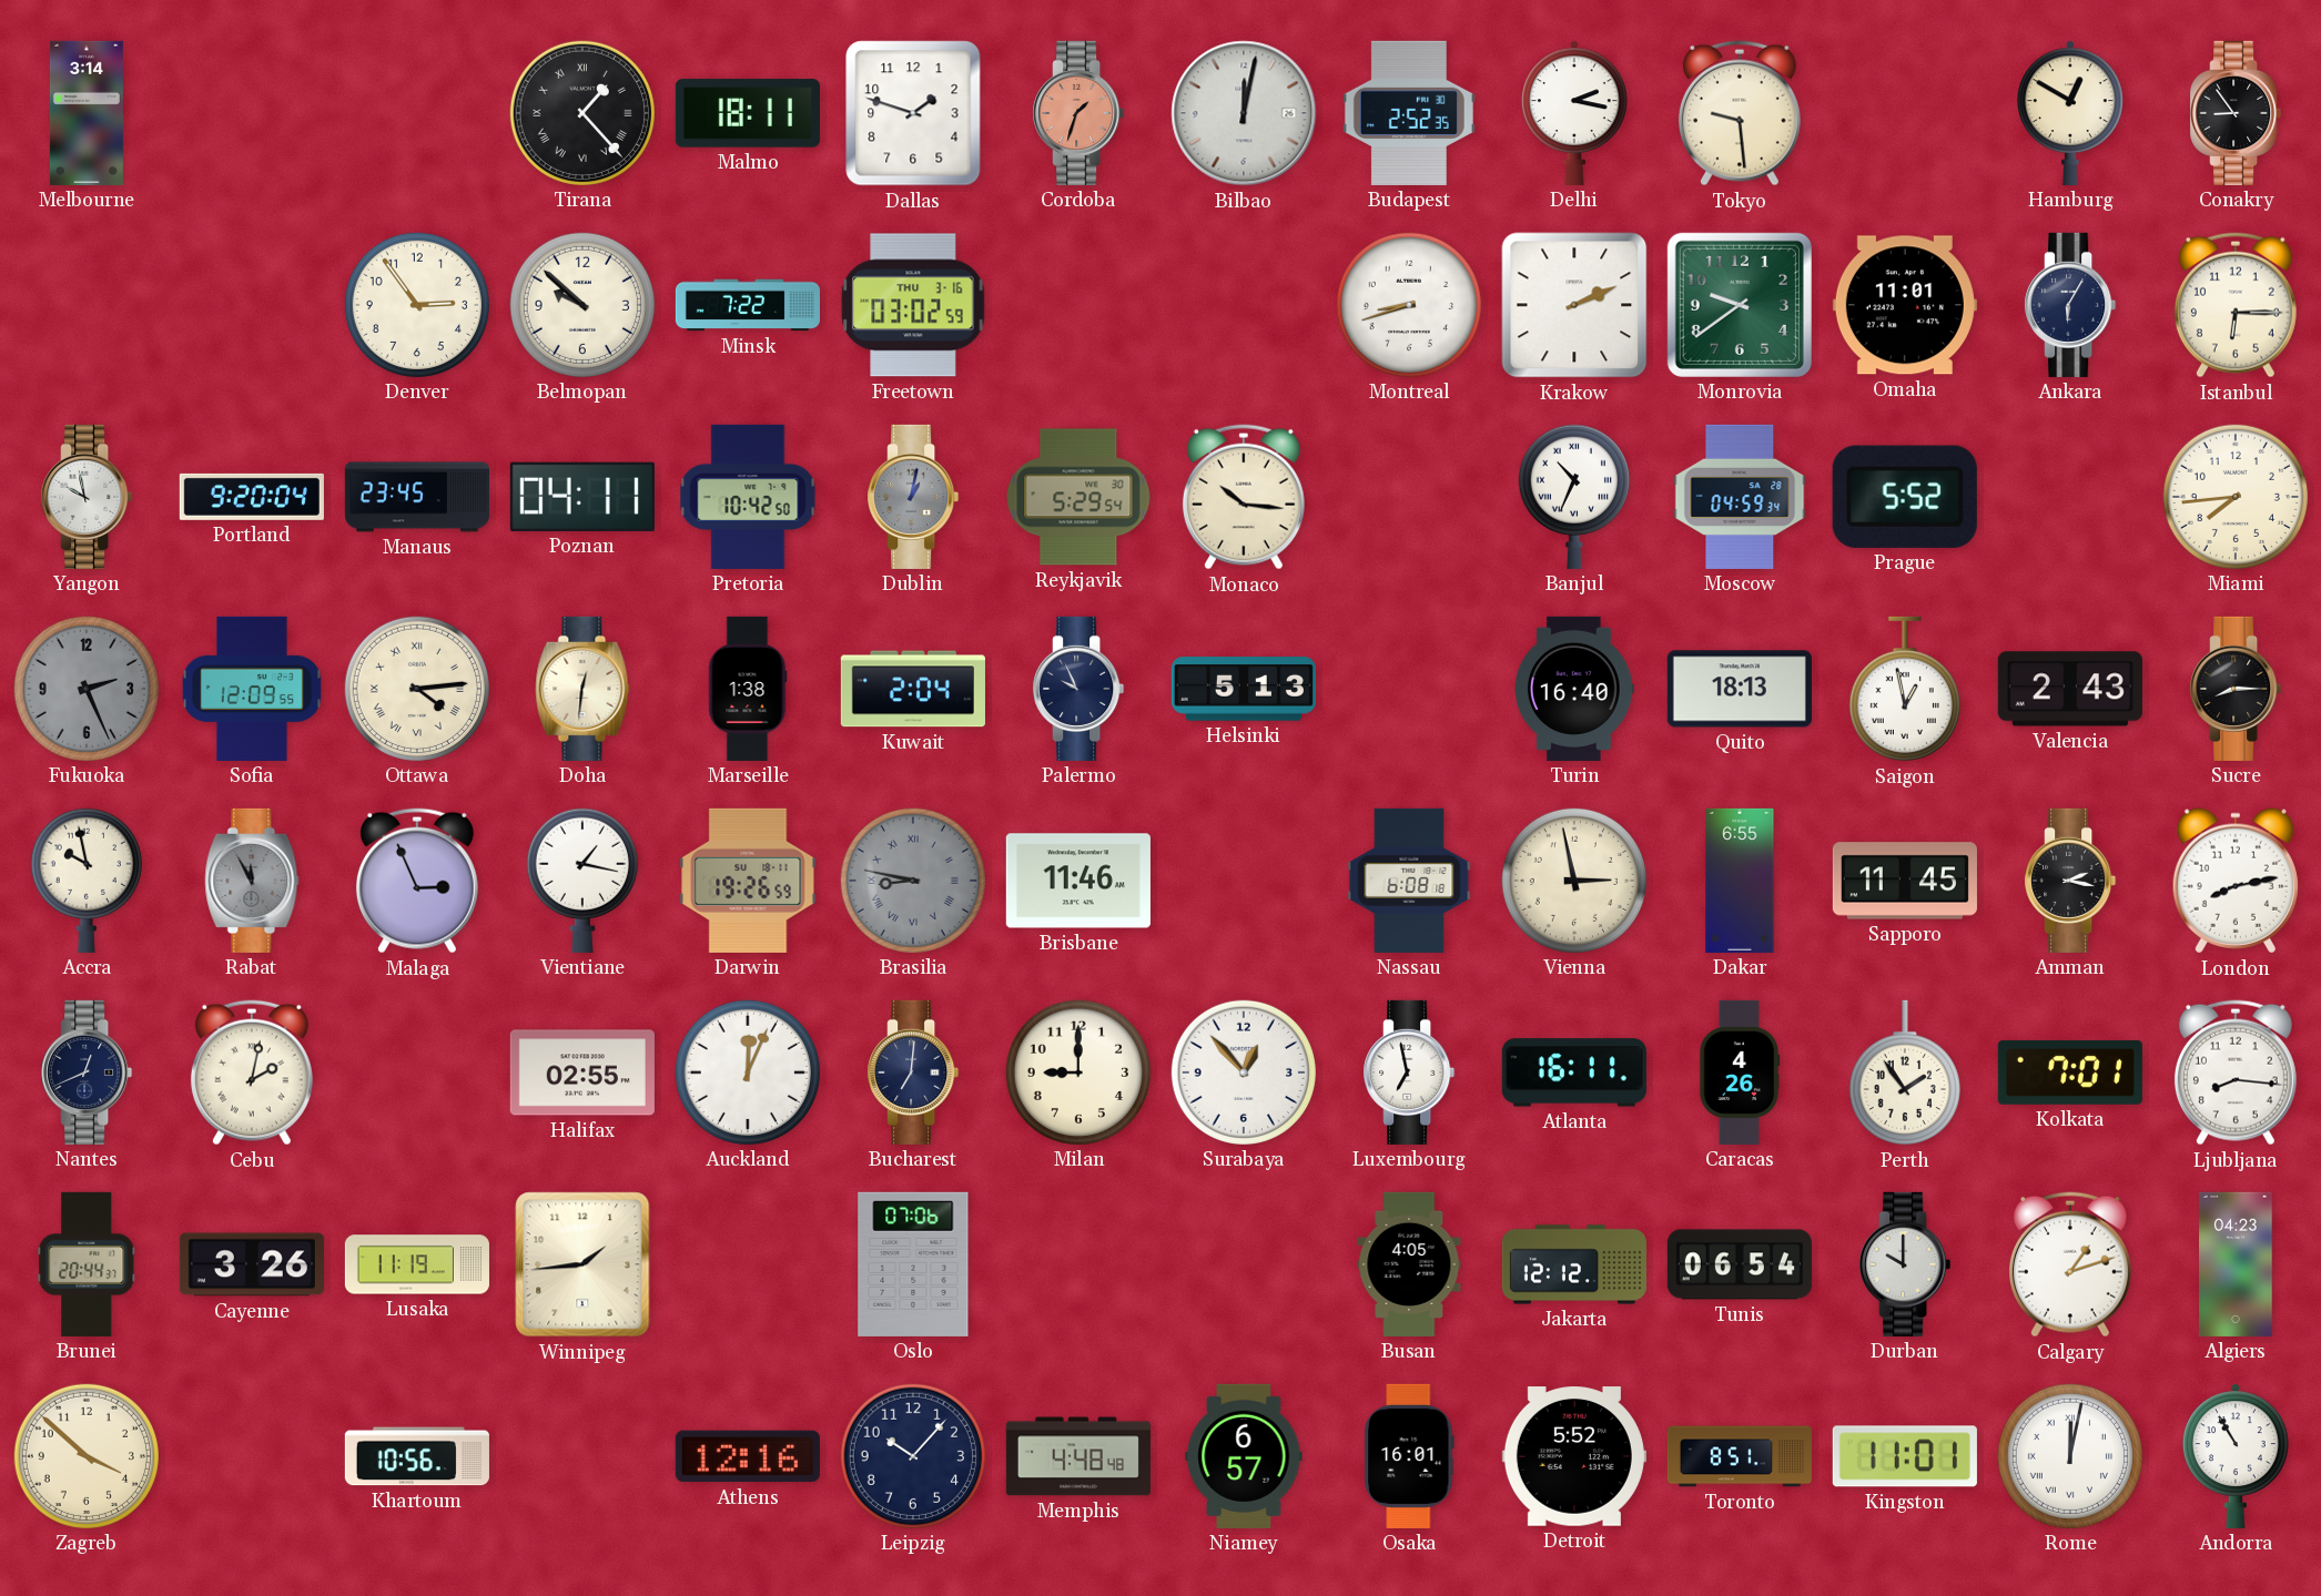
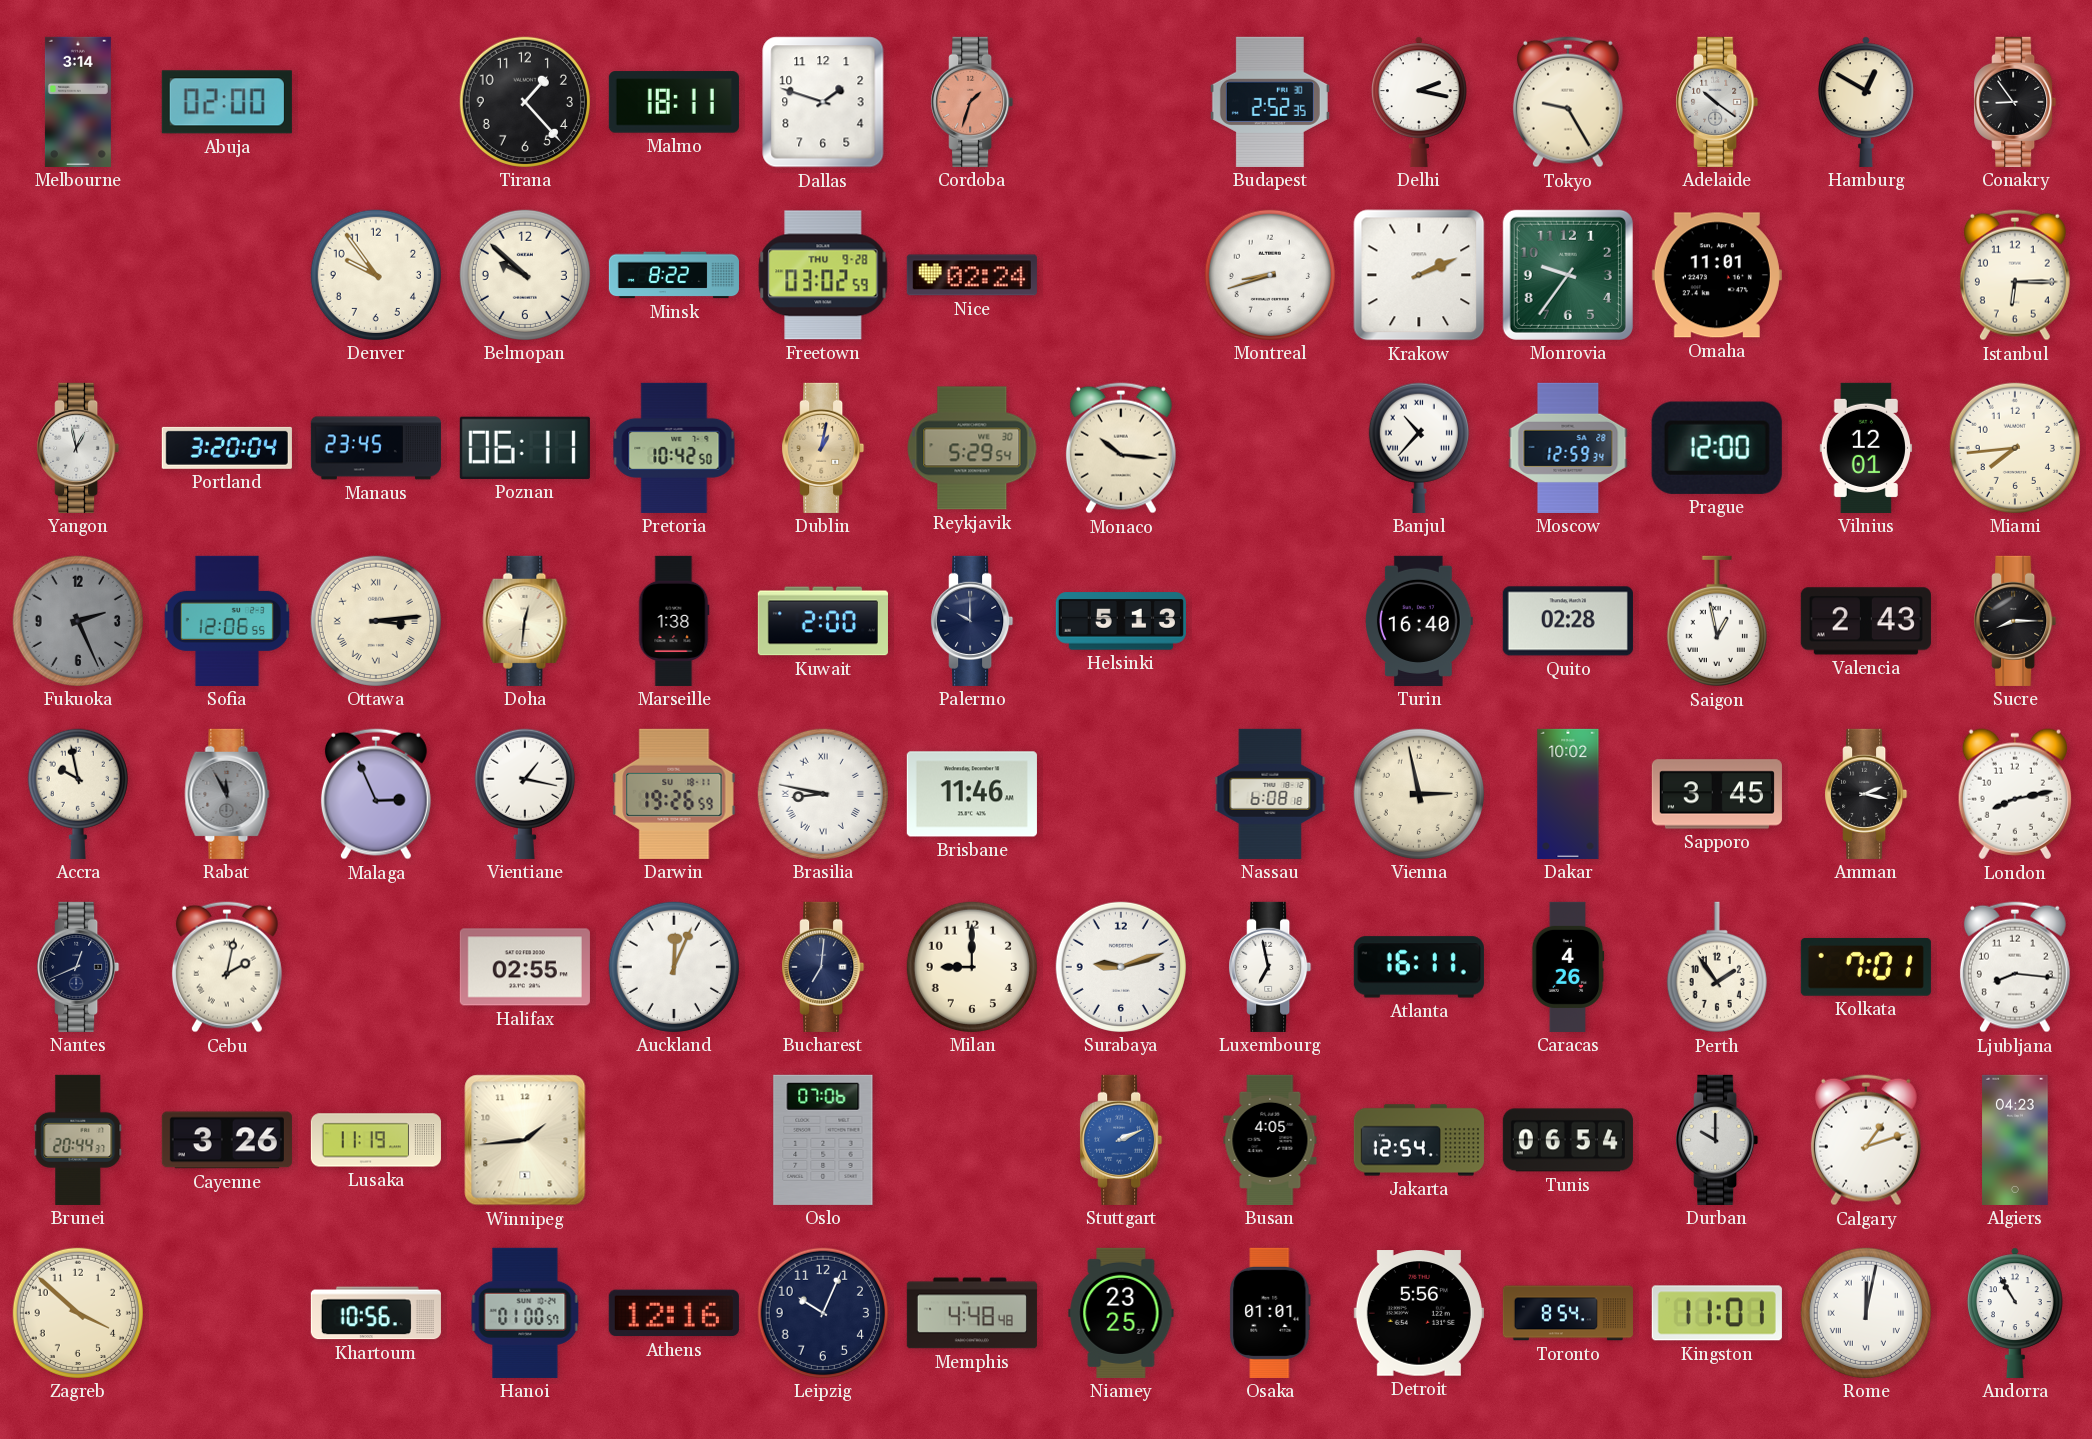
Abuja: none -> 02:00 (227, 102)
Tirana numerals: Roman -> Arabic (525, 102)
Bilbao: 12:02 -> none (1244, 113)
Tokyo: 9:29 -> 9:25 (1568, 102)
Adelaide: none -> 10:21 (1717, 102)
Denver: 2:54 -> 9:54 (376, 275)
Minsk: 7:22 -> 8:22 (674, 275)
Freetown date: THU 3-16 -> THU 9-28 (823, 275)
Nice: none -> 02:24 (972, 275)
Monrovia: 9:39 -> 9:36 (1568, 275)
Ankara: 6:05 -> none (2070, 305)
Yangon: 9:58 -> 12:58 (78, 448)
Portland: 9:20 -> 3:20 (227, 448)
Poznan: 04:11 -> 06:11 (525, 448)
Dublin dial: grey -> champagne (823, 448)
Banjul: 10:34 -> 10:37 (1419, 448)
Moscow: 04:59 -> 12:59 (1568, 448)
Prague: 5:52 -> 12:00 (1717, 448)
Vilnius: none -> 12:01 (1865, 448)
Sofia: 12:09 -> 12:06 (227, 621)
Ottawa: 4:14 -> 3:14 (376, 621)
Kuwait: 2:04 -> 2:00 (823, 621)
Palermo: 9:56 -> 10:00 (972, 621)
Quito: 18:13 -> 02:28 (1568, 621)
Brasilia dial: grey -> white (823, 794)
Dakar: 6:55 -> 10:02 (1568, 794)
Sapporo: 11:45 -> 3:45 (1717, 794)
Surabaya: 12:53 -> 9:12 (1121, 967)
Stuttgart: none -> 2:11 (1121, 1140)
Jakarta: 12:12 -> 12:54 (1419, 1140)
Hanoi: none -> 01:00 (525, 1313)
Leipzig: 10:07 -> 10:04 (823, 1313)
Niamey: 6:57 -> 23:25 (1121, 1313)
Osaka: 16:01 -> 01:01 (1270, 1313)
Detroit: 5:52 -> 5:56 (1419, 1313)
Toronto: 8:51 -> 8:54 (1568, 1313)
